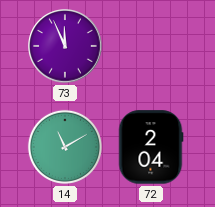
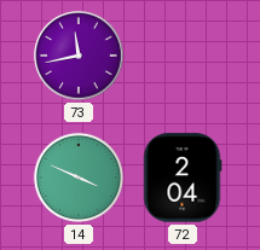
73: 11:56 -> 11:43 (79, 56)
14: 11:10 -> 3:49 (79, 178)
